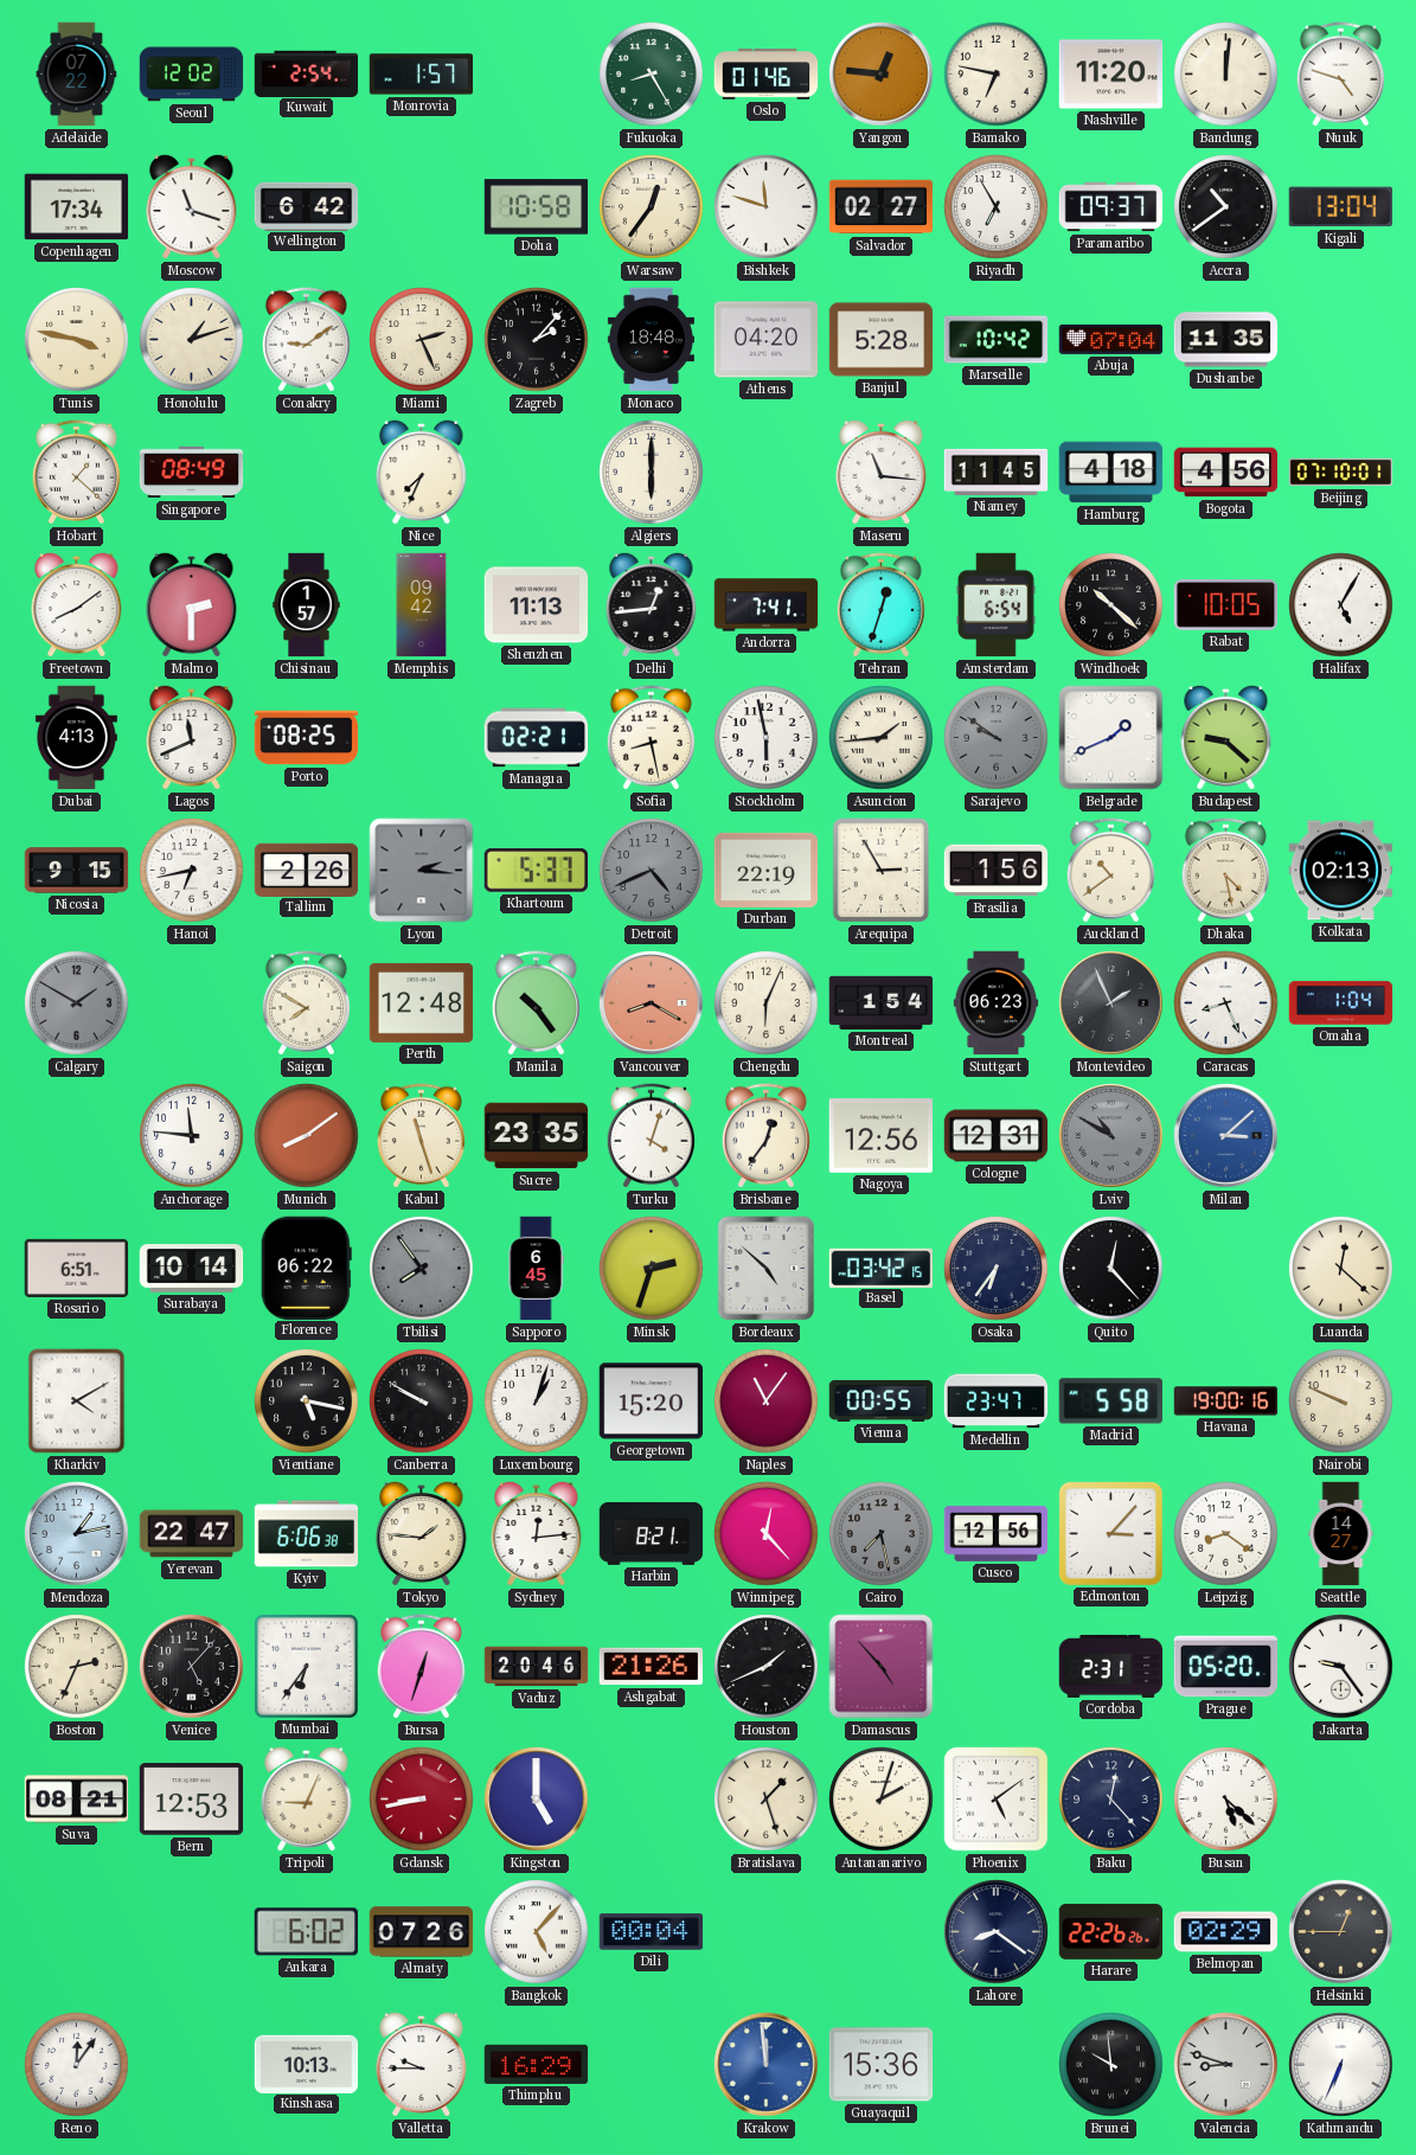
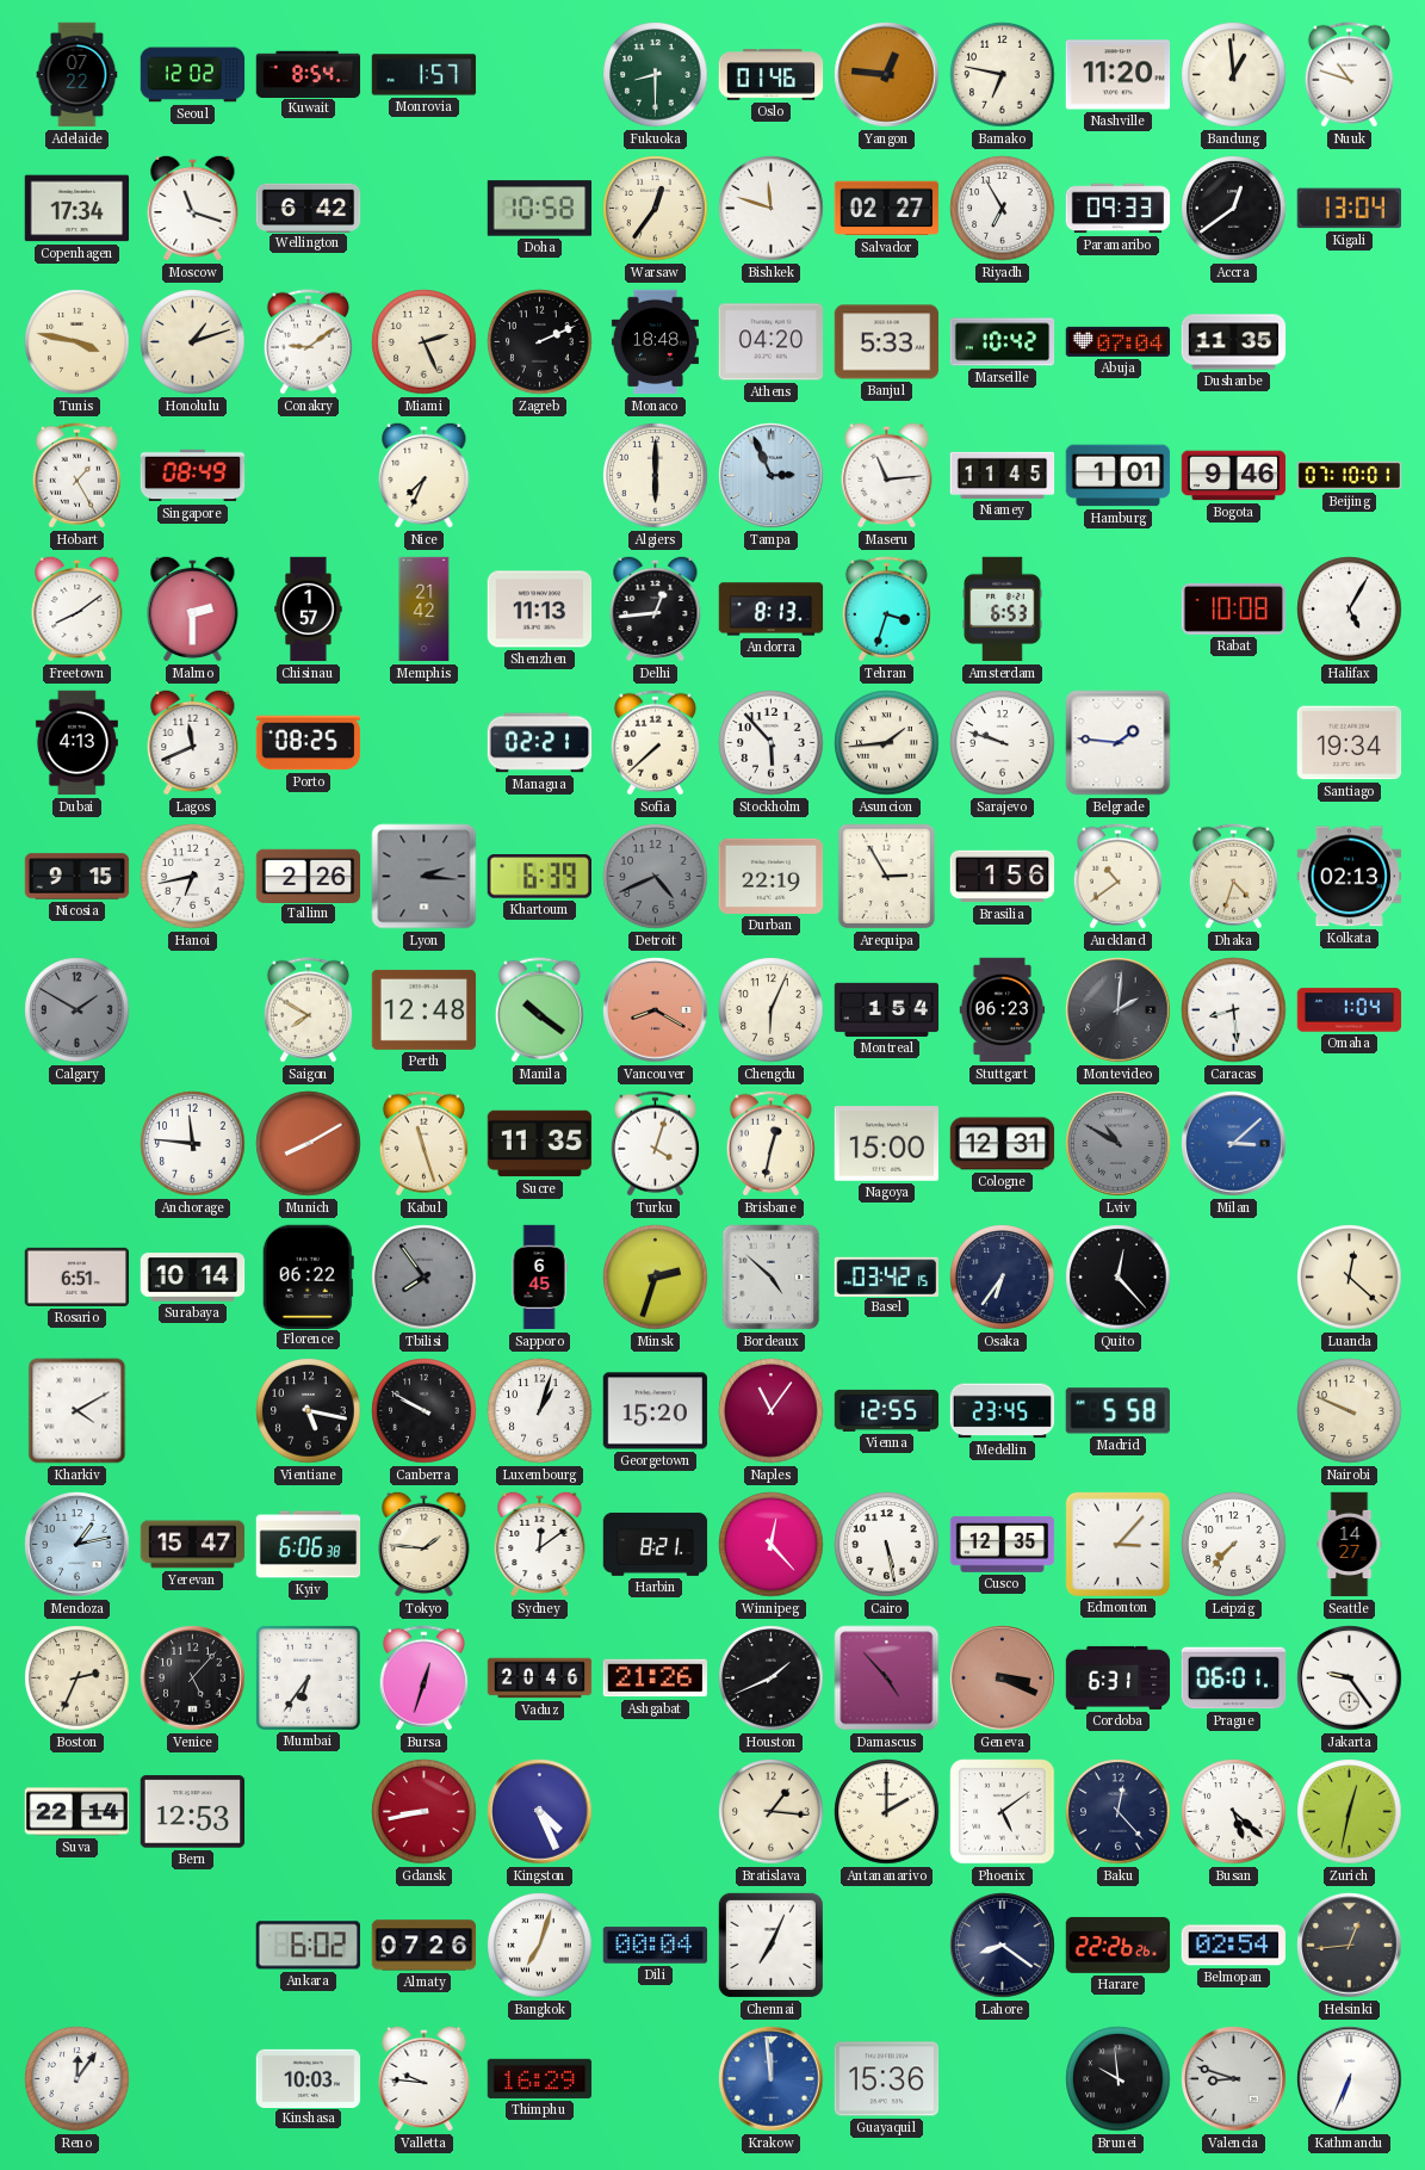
Kuwait: 2:54 -> 8:54 (309, 74)
Fukuoka: 8:25 -> 8:30 (656, 75)
Bandung: 12:01 -> 12:59 (1234, 75)
Nuuk: 4:48 -> 10:48 (1349, 75)
Paramaribo: 09:37 -> 09:33 (1119, 209)
Accra: 10:39 -> 12:39 (1234, 209)
Zagreb: 2:07 -> 2:11 (540, 342)
Banjul: 5:28 -> 5:33 (887, 342)
Hobart: 1:22 -> 1:25 (76, 476)
Tampa: none -> 2:56 (772, 476)
Maseru: 11:16 -> 11:14 (887, 475)
Hamburg: 4:18 -> 1:01 (1119, 476)
Bogota: 4:56 -> 9:46 (1234, 476)
Memphis: 09:42 -> 21:42 (425, 610)
Andorra: 7:41 -> 8:13 (772, 610)
Tehran: 12:33 -> 3:33 (886, 610)
Amsterdam: 6:54 -> 6:53 (1003, 610)
Windhoek: 10:22 -> none (1111, 605)
Rabat: 10:05 -> 10:08 (1234, 608)
Sofia: 8:28 -> 7:38 (655, 743)
Stockholm: 5:58 -> 5:53 (772, 743)
Sarajevo: 9:51 -> 9:48 (1003, 743)
Sarajevo dial: grey -> white (1003, 743)
Belgrade: 1:41 -> 1:46 (1119, 743)
Budapest: 9:22 -> none (1226, 737)
Santiago: none -> 19:34 (1350, 743)
Khartoum: 5:37 -> 6:39 (539, 877)
Dhaka: 4:28 -> 4:33 (1233, 877)
Manila: 10:24 -> 10:21 (539, 1010)
Montevideo: 1:56 -> 2:01 (1119, 1010)
Caracas: 8:26 -> 8:29 (1234, 1010)
Munich: 8:09 -> 8:10 (309, 1144)
Sucre: 23:35 -> 11:35 (540, 1144)
Brisbane: 12:36 -> 12:32 (770, 1144)
Nagoya: 12:56 -> 15:00 (887, 1144)
Vienna: 00:55 -> 12:55 (887, 1410)
Medellin: 23:47 -> 23:45 (1003, 1411)
Havana: 19:00 -> none (1226, 1402)
Yerevan: 22:47 -> 15:47 (193, 1545)
Sydney: 12:14 -> 12:09 (540, 1544)
Cairo: 7:28 -> 5:28 (887, 1545)
Cairo dial: grey -> white (887, 1545)
Cusco: 12:56 -> 12:35 (1003, 1544)
Leipzig: 8:21 -> 7:37 (1234, 1545)
Geneva: none -> 3:19 (1003, 1678)
Cordoba: 2:31 -> 6:31 (1119, 1677)
Prague: 05:20 -> 06:01 (1234, 1678)
Suva: 08:21 -> 22:14 (78, 1812)
Tripoli: 9:04 -> none (307, 1798)
Kingston: 5:00 -> 4:26 (540, 1812)
Bratislava: 1:27 -> 1:16 (772, 1812)
Antananarivo: 2:03 -> 2:00 (887, 1812)
Zurich: none -> 12:32 (1350, 1812)
Bangkok: 5:07 -> 7:03 (540, 1946)
Chennai: none -> 7:04 (770, 1945)
Belmopan: 02:29 -> 02:54 (1233, 1946)
Helsinki: 12:45 -> 12:44 (1350, 1946)
Kinshasa: 10:13 -> 10:03 (309, 2078)
Valletta: 9:45 -> 9:46 (425, 2078)
